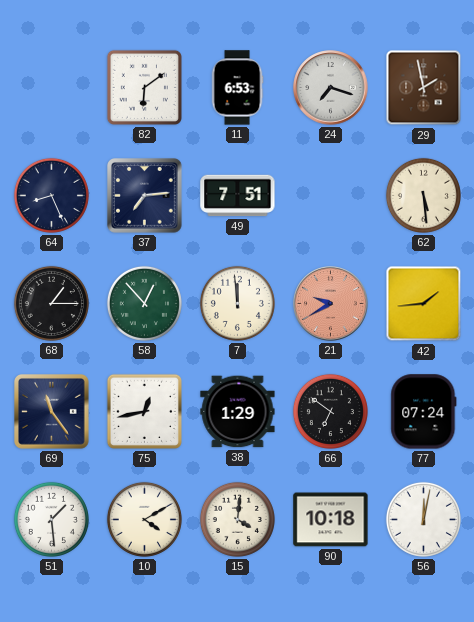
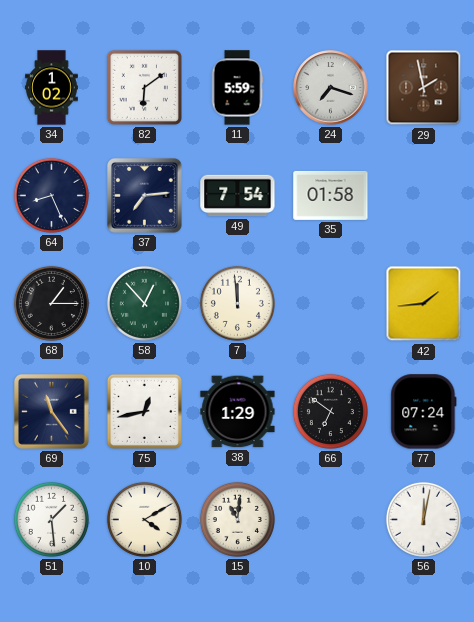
34: none -> 1:02 (52, 88)
11: 6:53 -> 5:59 (237, 88)
49: 7:51 -> 7:54 (238, 196)
35: none -> 01:58 (331, 195)
62: 5:29 -> none (423, 195)
21: 9:40 -> none (331, 304)
15: 4:01 -> 11:01 (237, 519)
90: 10:18 -> none (331, 520)
